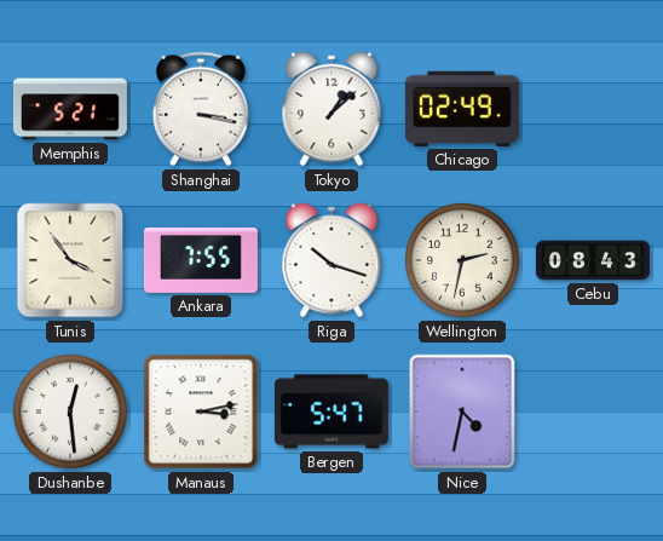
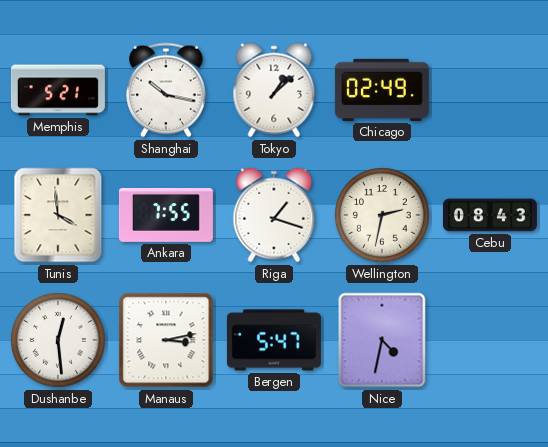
Shanghai: 3:17 -> 10:17 (167, 90)
Tunis: 3:54 -> 3:59 (58, 215)
Riga: 10:18 -> 1:18 (274, 215)
